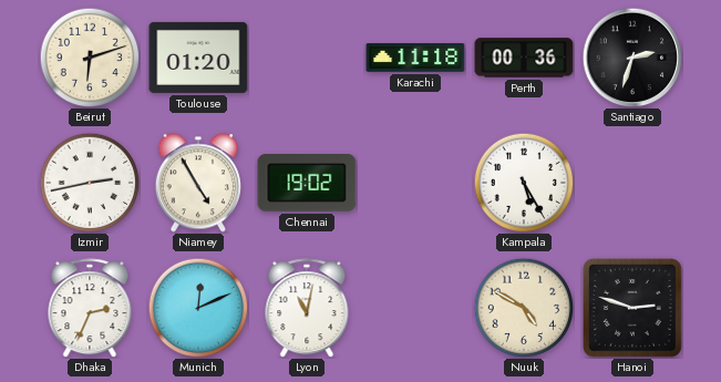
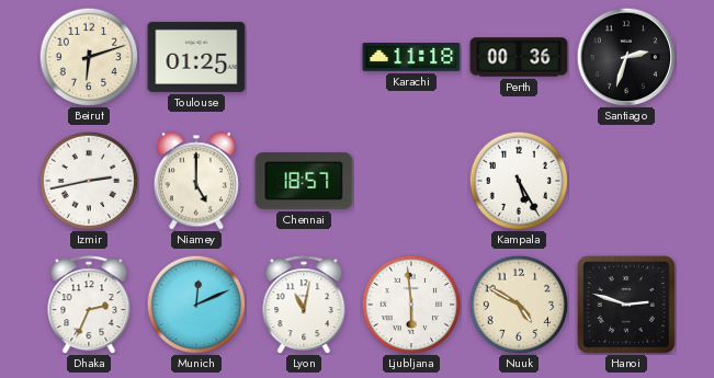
Toulouse: 01:20 -> 01:25 (196, 57)
Niamey: 4:55 -> 5:00 (196, 181)
Chennai: 19:02 -> 18:57 (304, 182)
Ljubljana: none -> 5:59 (411, 305)
